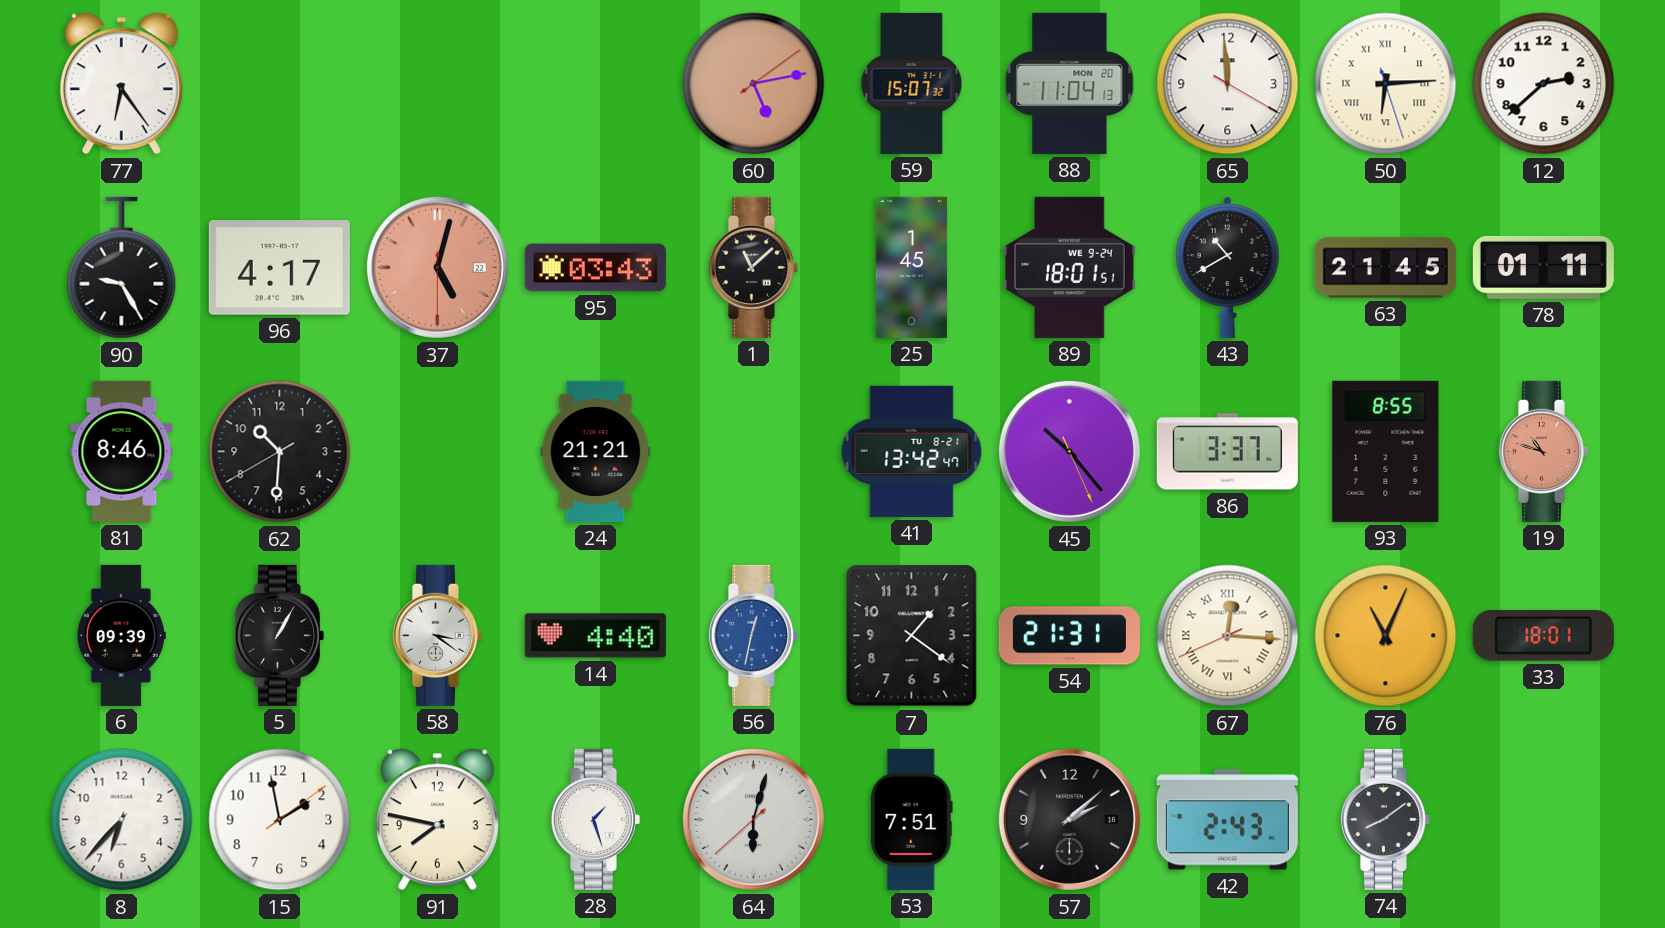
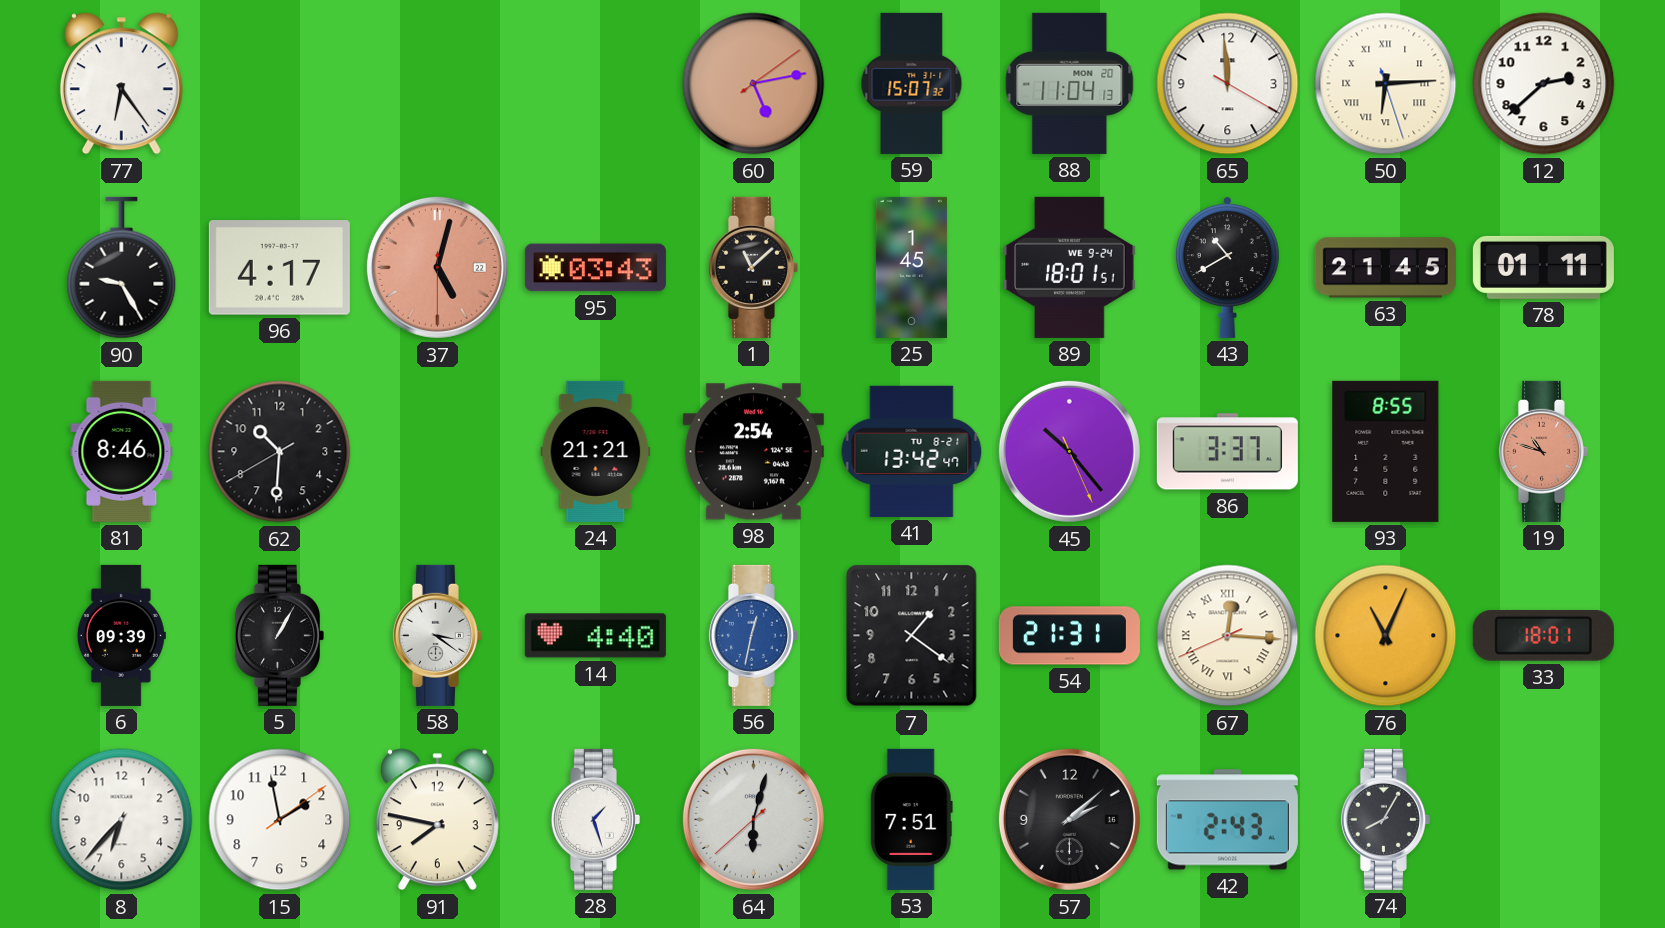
98: none -> 2:54 (753, 452)
74: 8:09 -> 8:05 (1385, 819)
